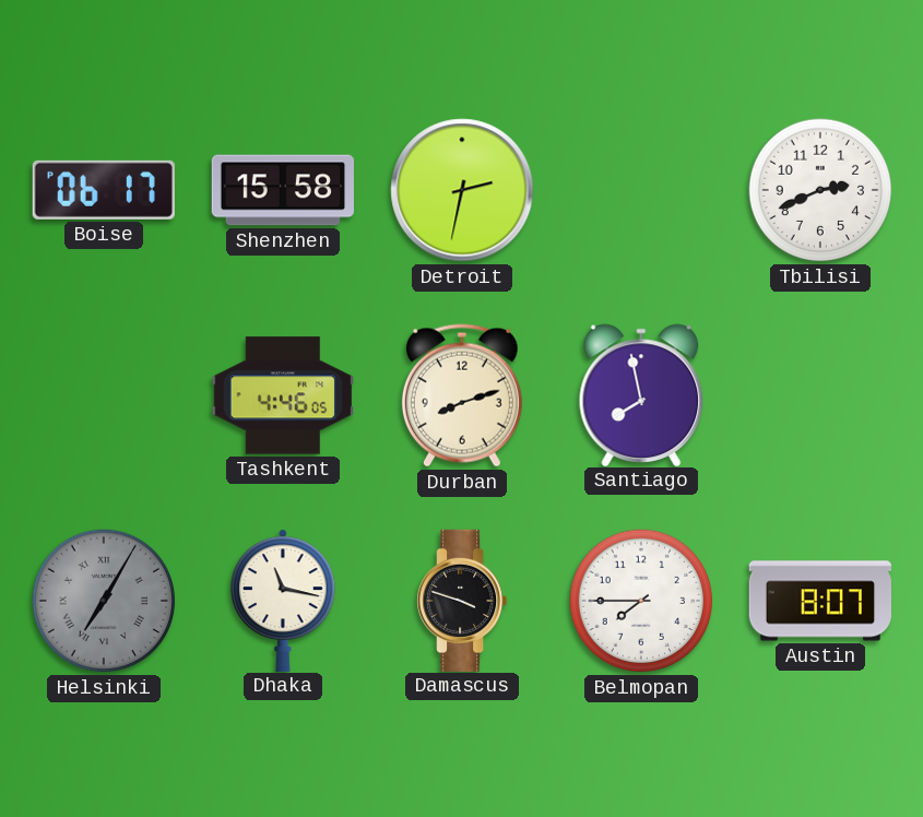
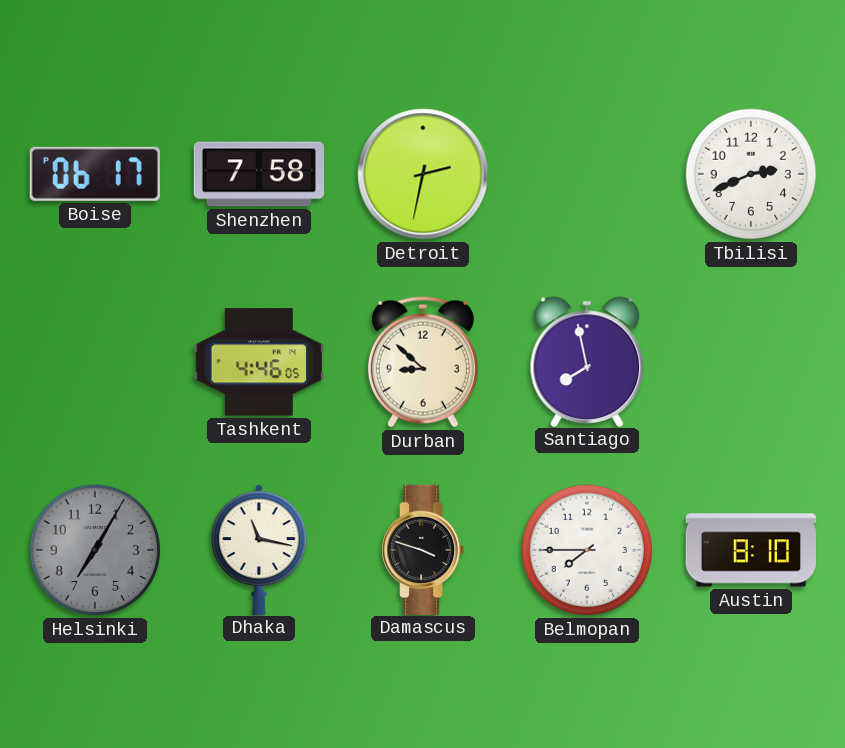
Shenzhen: 15:58 -> 7:58 (258, 174)
Durban: 8:12 -> 8:52 (423, 362)
Helsinki numerals: Roman -> Arabic (95, 550)
Austin: 8:07 -> 8:10 (751, 550)
